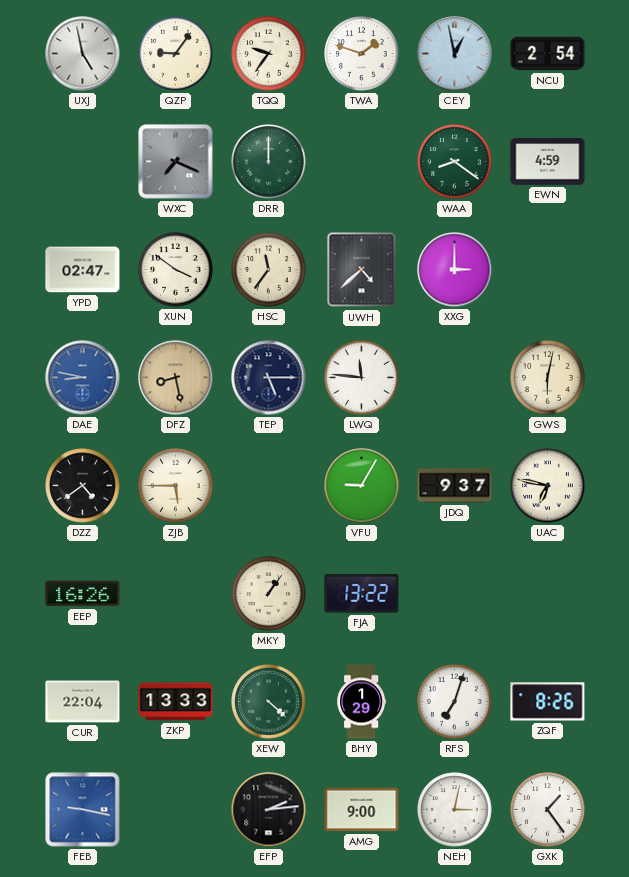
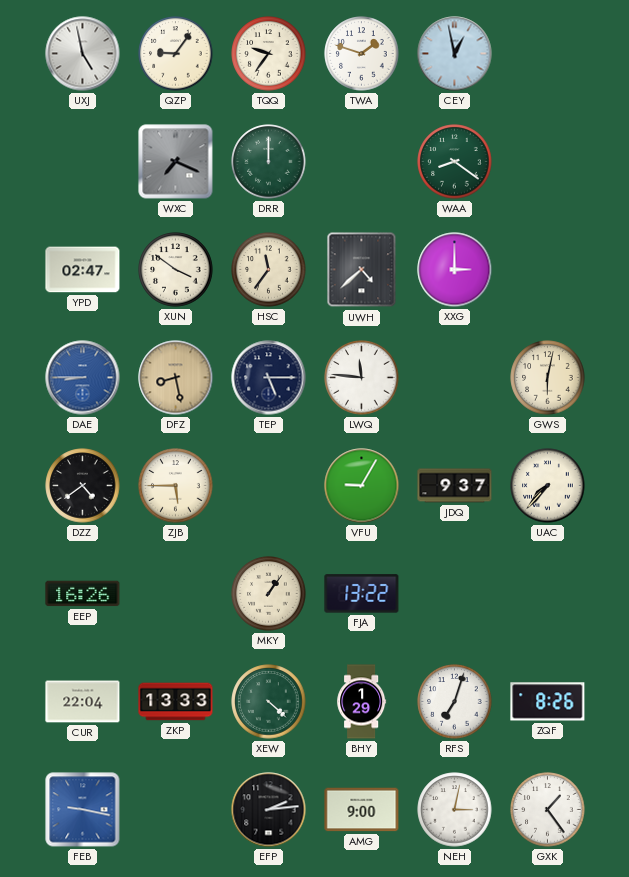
NCU: 2:54 -> none (548, 54)
EWN: 4:59 -> none (548, 162)
DAE: 8:47 -> 8:45 (83, 378)
UAC: 6:47 -> 7:37 (548, 486)
